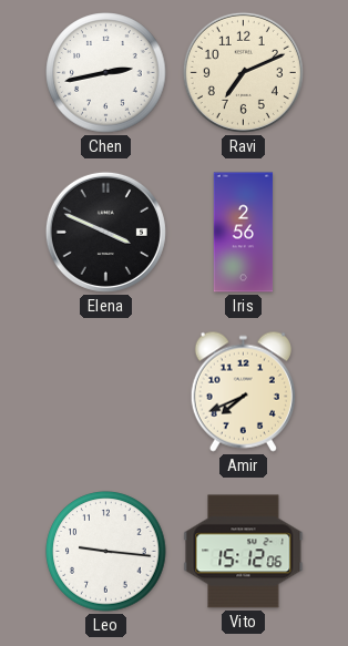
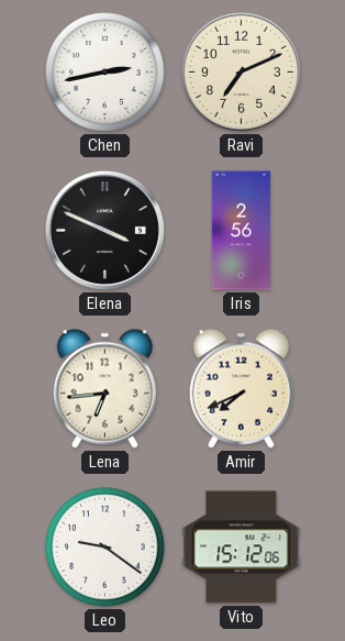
Lena: none -> 6:44 (104, 388)
Leo: 9:16 -> 9:21 (105, 548)
